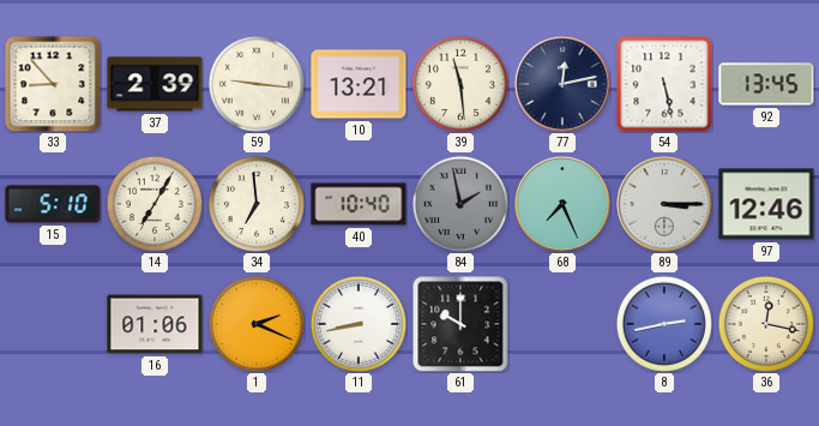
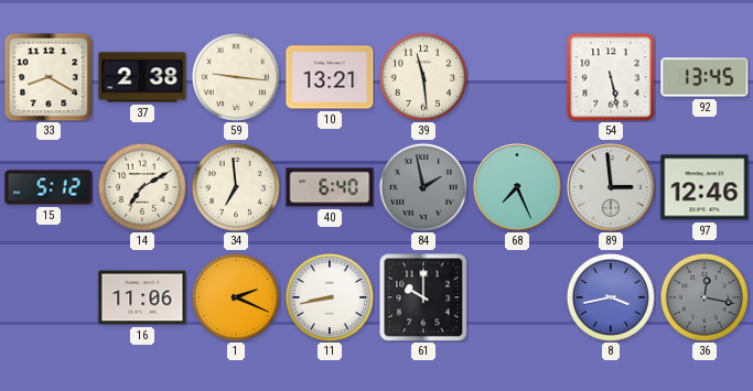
33: 8:53 -> 8:20 (49, 77)
37: 2:39 -> 2:38 (142, 77)
77: 12:13 -> none (562, 84)
15: 5:10 -> 5:12 (49, 187)
14: 7:05 -> 7:10 (142, 187)
40: 10:40 -> 6:40 (330, 187)
89: 3:15 -> 2:59 (611, 187)
16: 01:06 -> 11:06 (142, 297)
8: 2:43 -> 3:43 (611, 297)
36 dial: cream -> grey (704, 297)
